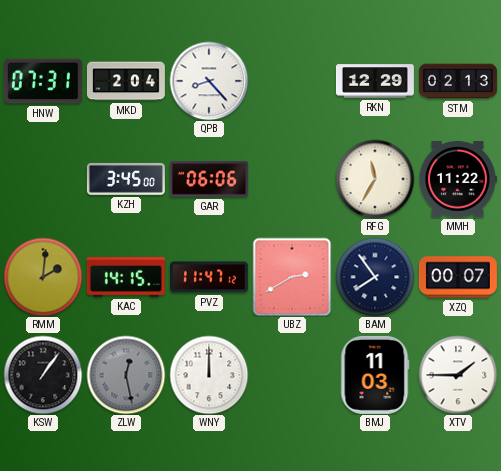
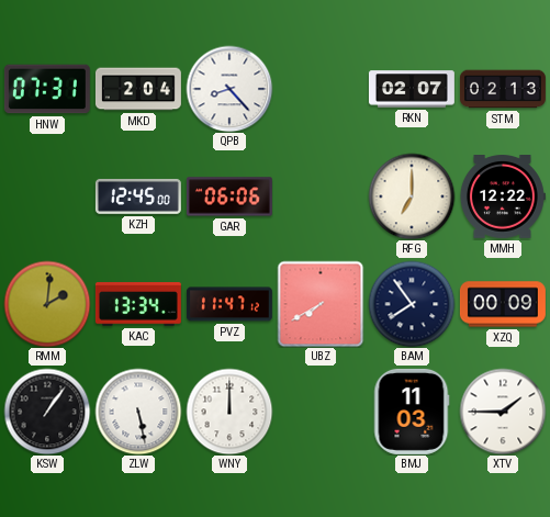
RKN: 12:29 -> 02:07 (412, 89)
KZH: 3:45 -> 12:45 (138, 196)
RFG: 11:35 -> 7:00 (412, 196)
MMH: 11:22 -> 12:22 (503, 198)
KAC: 14:15 -> 13:34 (138, 304)
UBZ: 2:40 -> 7:40 (321, 304)
XZQ: 00:07 -> 00:09 (503, 304)
ZLW: 12:28 -> 5:28 (138, 412)
ZLW dial: grey -> white (138, 412)
